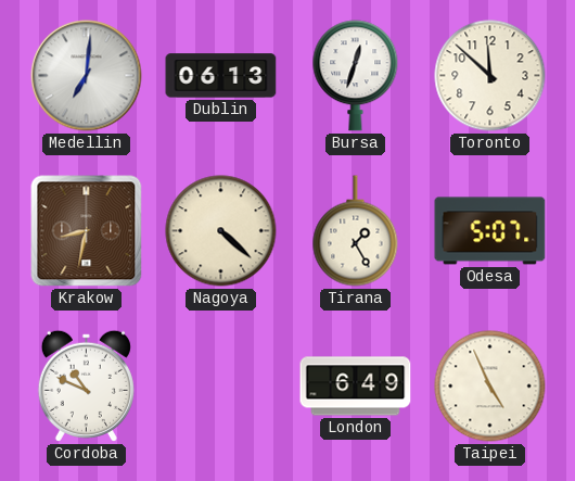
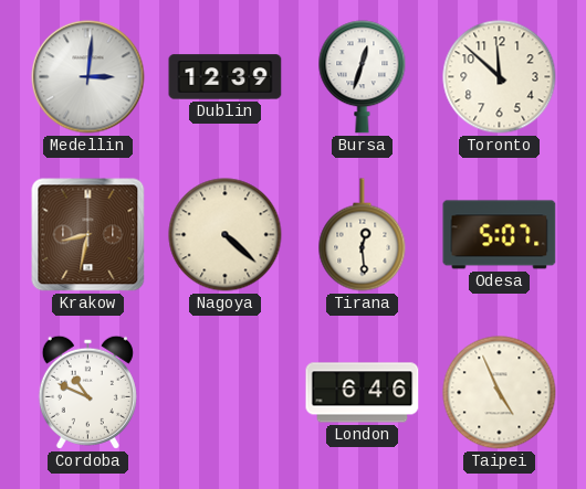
Medellin: 7:01 -> 3:01 (88, 77)
Dublin: 06:13 -> 12:39 (226, 77)
Tirana: 1:25 -> 12:29 (363, 235)
London: 6:49 -> 6:46 (363, 393)
